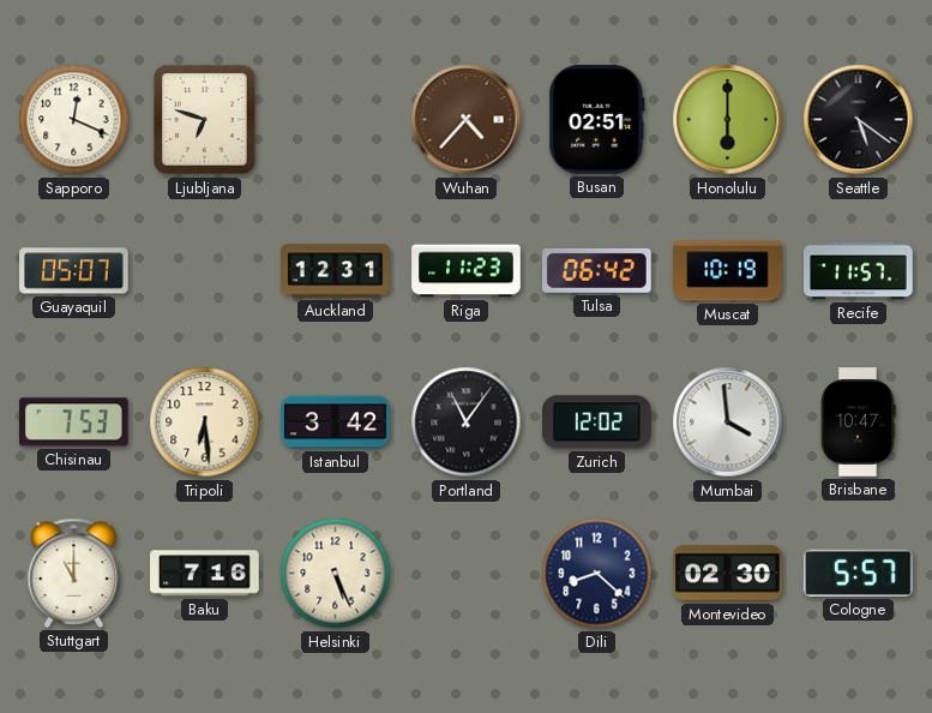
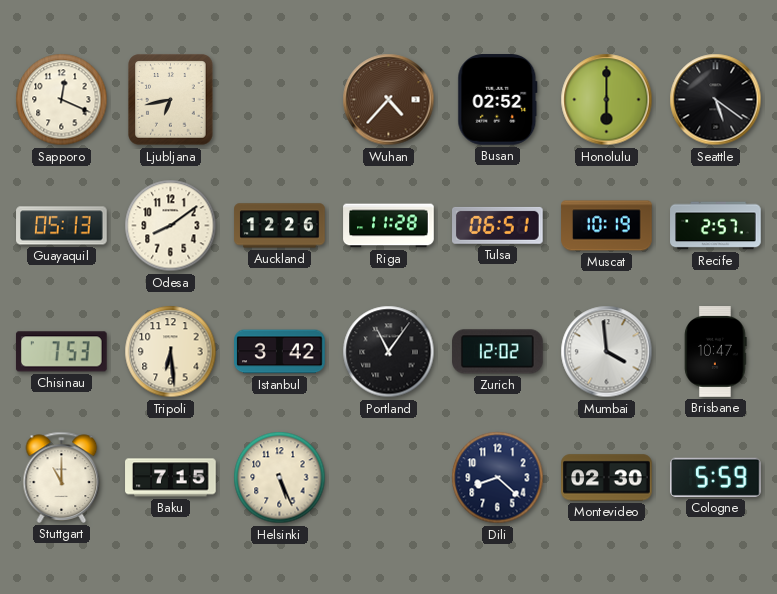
Ljubljana: 6:48 -> 6:43 (171, 100)
Busan: 02:51 -> 02:52 (498, 100)
Guayaquil: 05:07 -> 05:13 (62, 226)
Odesa: none -> 8:09 (171, 226)
Auckland: 12:31 -> 12:26 (280, 226)
Riga: 11:23 -> 11:28 (389, 226)
Tulsa: 06:42 -> 06:51 (498, 225)
Recife: 11:57 -> 2:57 (716, 226)
Baku: 7:16 -> 7:15 (171, 478)
Cologne: 5:57 -> 5:59 (716, 477)
